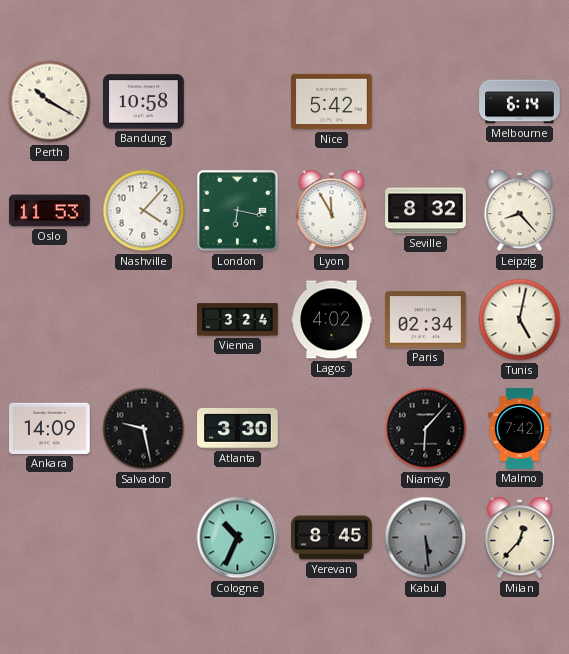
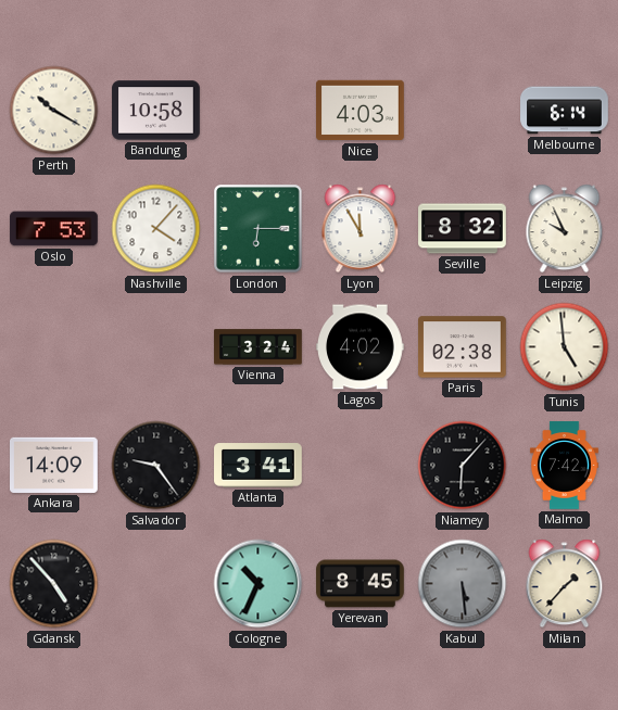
Nice: 5:42 -> 4:03 (361, 111)
Oslo: 11:53 -> 7:53 (54, 229)
London: 6:17 -> 6:15 (258, 229)
Leipzig: 8:23 -> 9:56 (565, 229)
Paris: 02:34 -> 02:38 (463, 347)
Tunis: 5:02 -> 4:59 (565, 347)
Salvador: 9:28 -> 9:24 (156, 466)
Atlanta: 3:30 -> 3:41 (258, 466)
Gdansk: none -> 4:53 (54, 584)
Milan: 12:37 -> 1:37 (565, 584)
